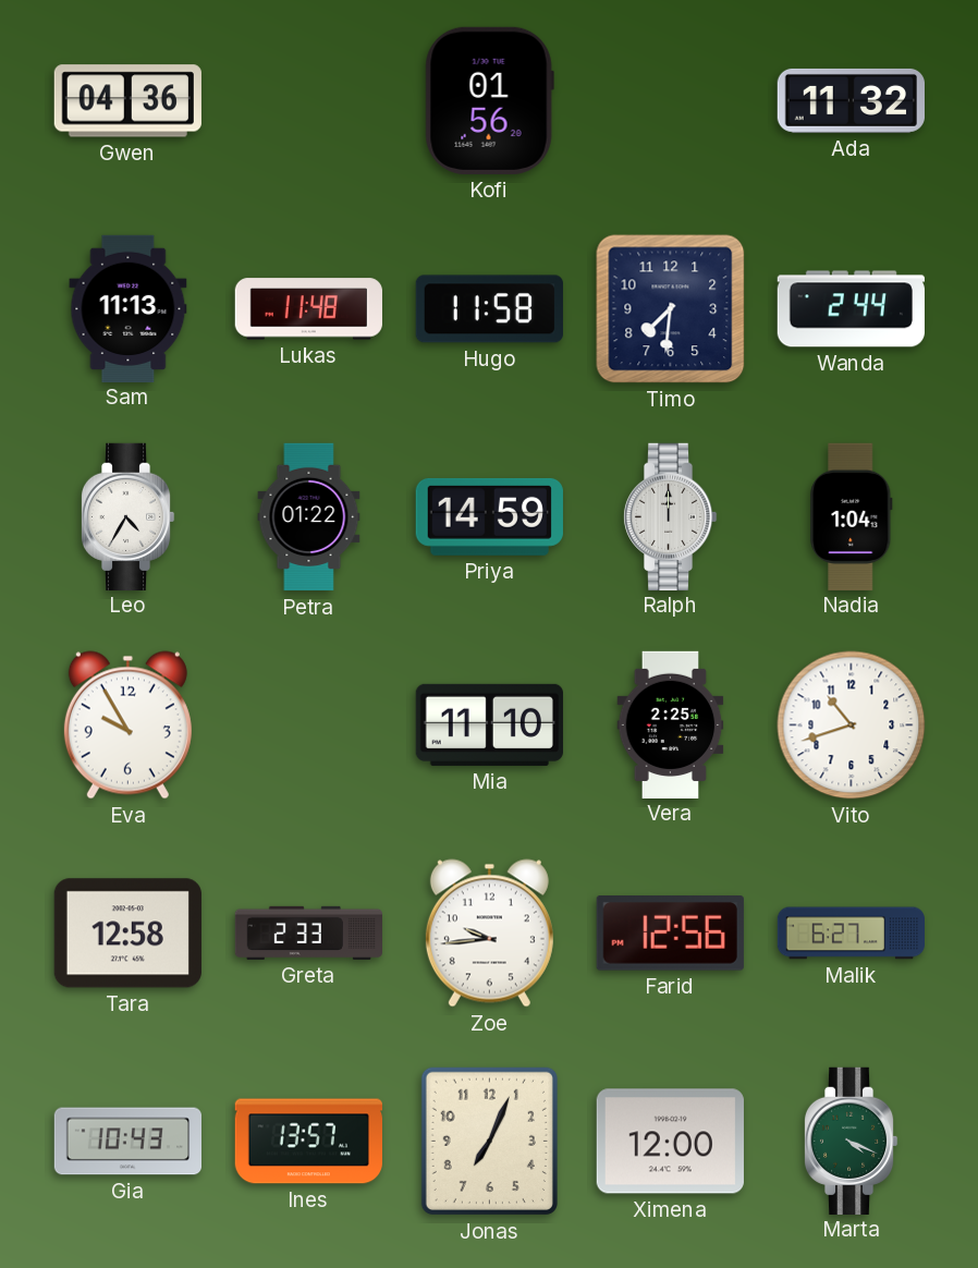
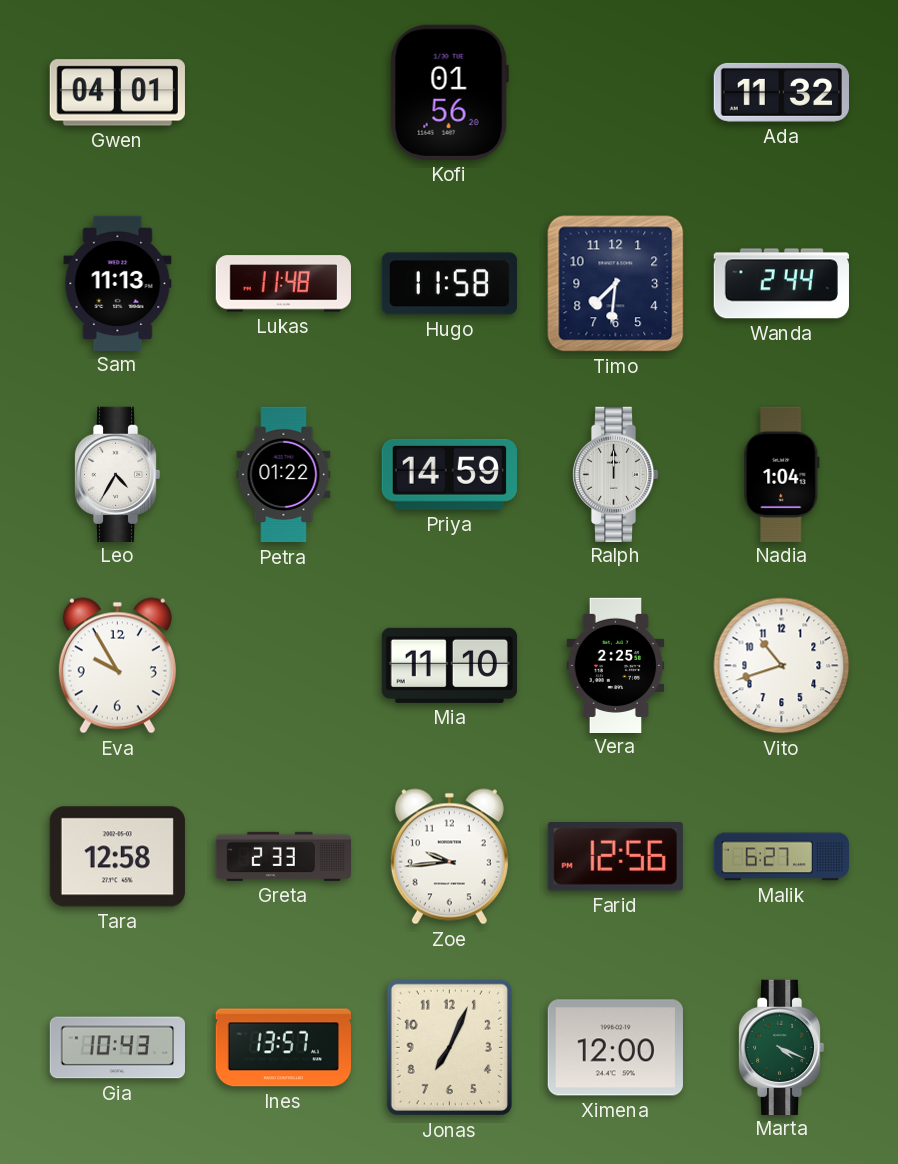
Gwen: 04:36 -> 04:01 (117, 93)
